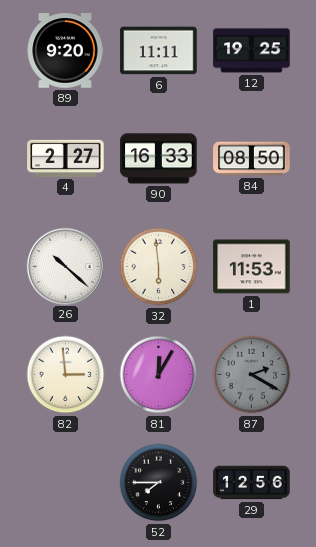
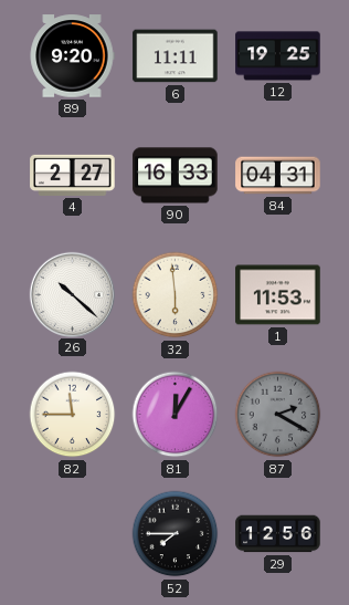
84: 08:50 -> 04:31 (278, 176)
82: 2:59 -> 11:45 (73, 415)
